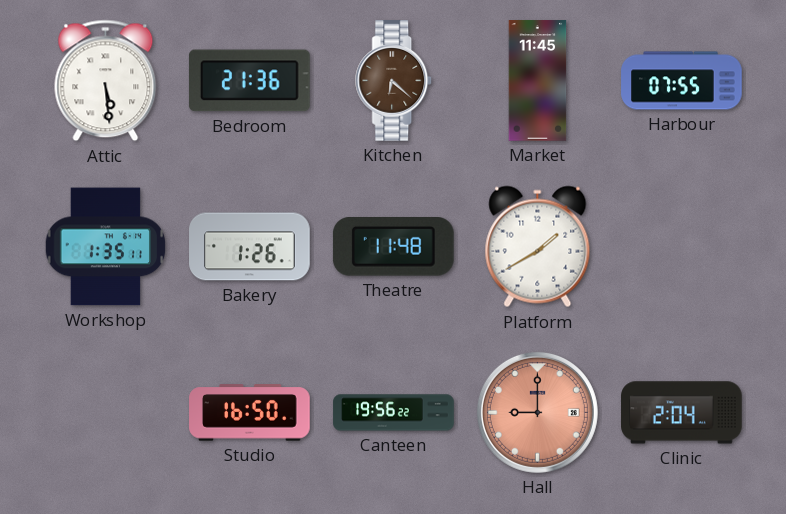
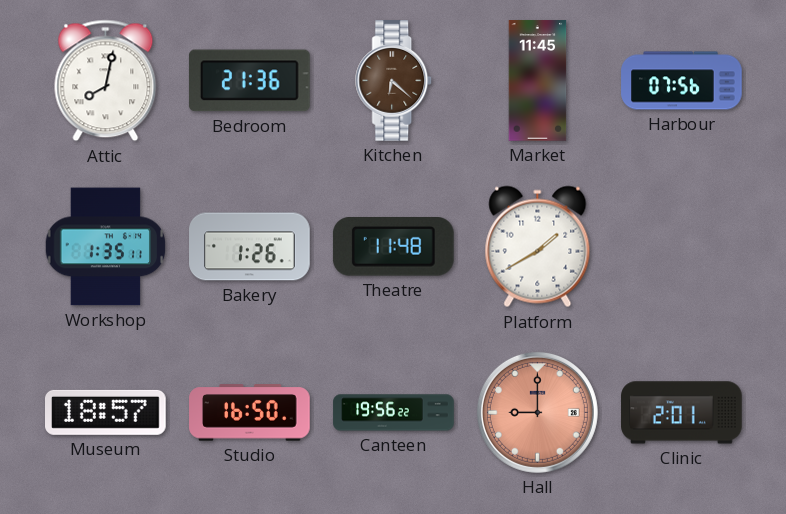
Attic: 5:29 -> 8:02 (106, 81)
Harbour: 07:55 -> 07:56 (682, 81)
Museum: none -> 18:57 (106, 412)
Clinic: 2:04 -> 2:01 (682, 413)
